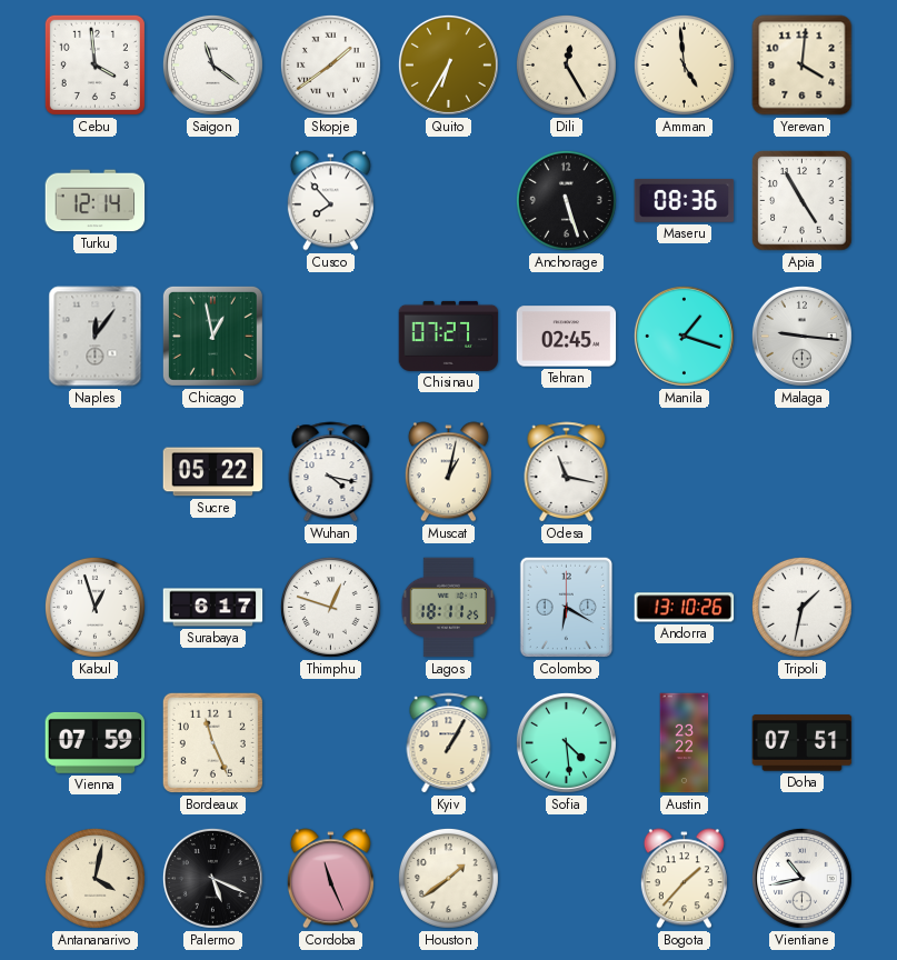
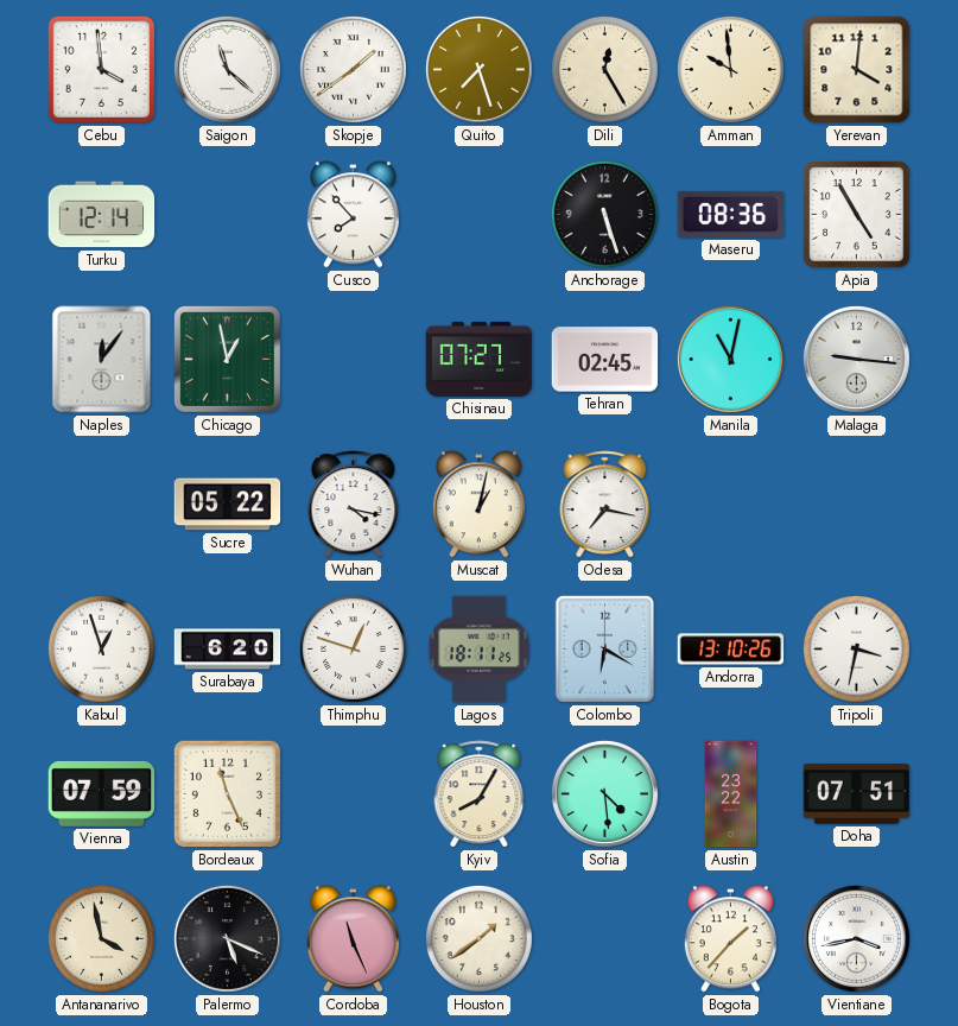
Saigon: 11:21 -> 11:22 (227, 69)
Quito: 6:35 -> 7:27 (478, 69)
Amman: 4:59 -> 9:59 (730, 69)
Manila: 1:18 -> 11:02 (730, 359)
Odesa: 11:17 -> 7:17 (605, 505)
Surabaya: 6:17 -> 6:20 (228, 650)
Tripoli: 1:32 -> 3:32 (856, 648)
Kyiv: 1:05 -> 8:05 (480, 794)
Antananarivo: 4:02 -> 3:58 (101, 938)
Vientiane: 10:43 -> 3:43 (856, 938)
